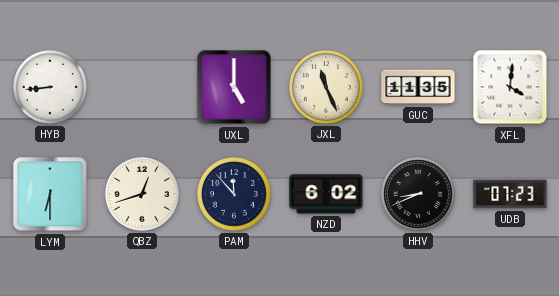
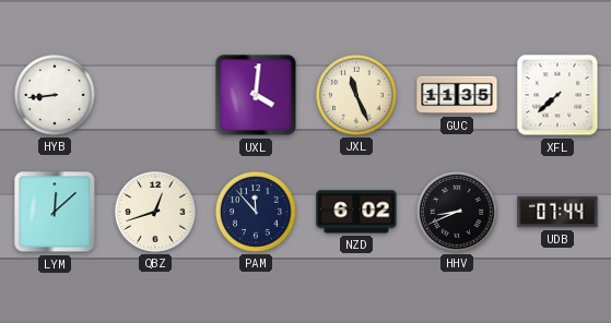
UXL: 5:00 -> 4:01 (256, 95)
XFL: 4:01 -> 7:38 (557, 95)
LYM: 6:30 -> 12:08 (55, 212)
UDB: 07:23 -> 07:44 (557, 212)
